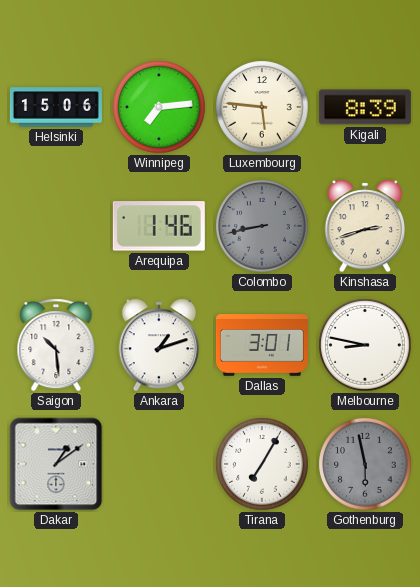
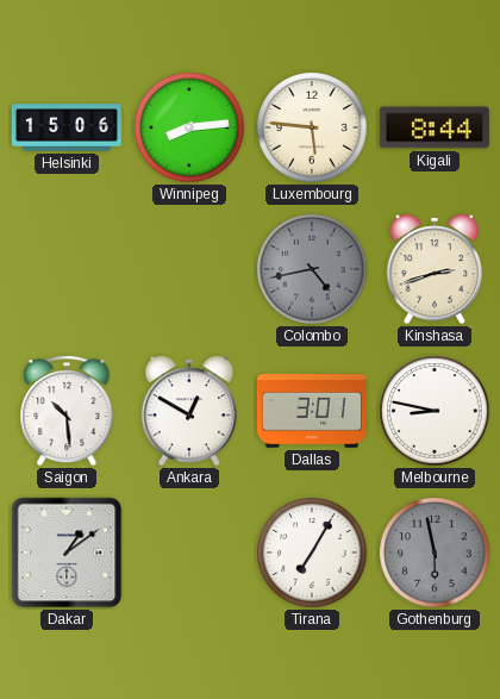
Winnipeg: 7:14 -> 8:14 (189, 127)
Kigali: 8:39 -> 8:44 (435, 127)
Arequipa: 1:46 -> none (159, 226)
Colombo: 8:43 -> 4:43 (312, 269)
Ankara: 1:12 -> 12:50 (189, 411)
